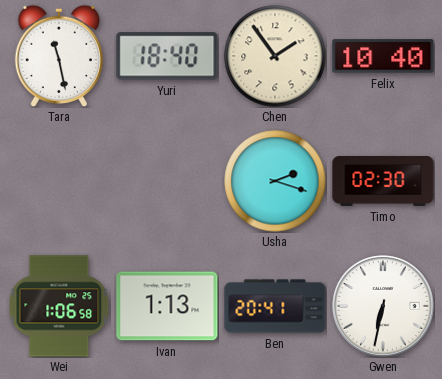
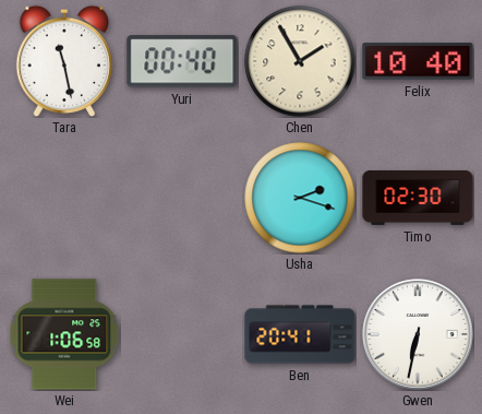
Yuri: 18:40 -> 00:40 (182, 61)
Chen: 1:54 -> 1:55 (300, 61)
Ivan: 1:13 -> none (167, 306)
